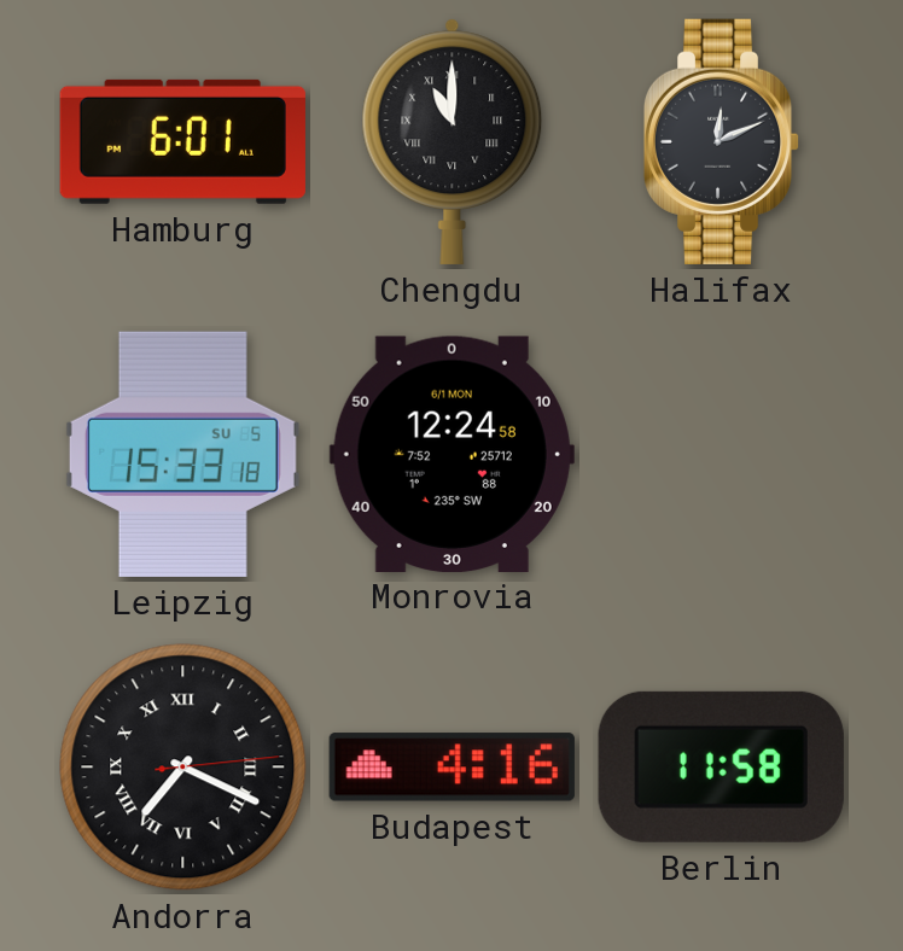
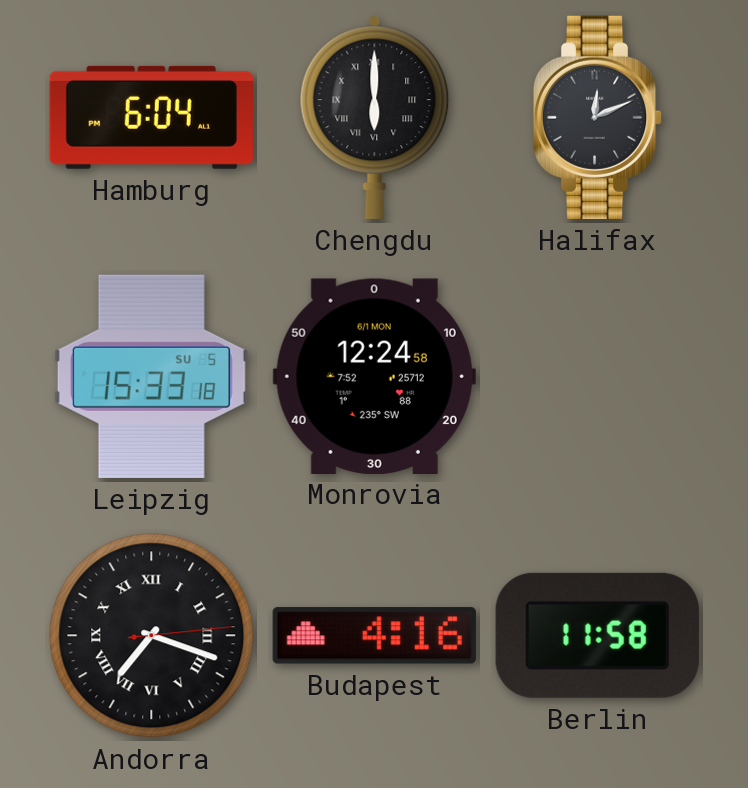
Hamburg: 6:01 -> 6:04 (151, 117)
Chengdu: 11:00 -> 6:00 (375, 117)
Andorra: 7:19 -> 7:18 (152, 636)
